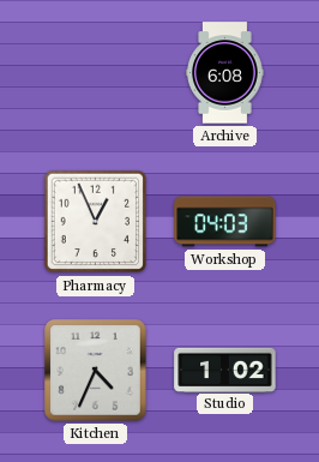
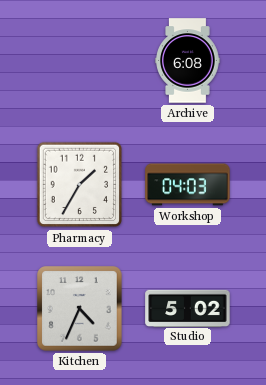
Pharmacy: 12:56 -> 1:35 (80, 185)
Studio: 1:02 -> 5:02 (188, 308)
